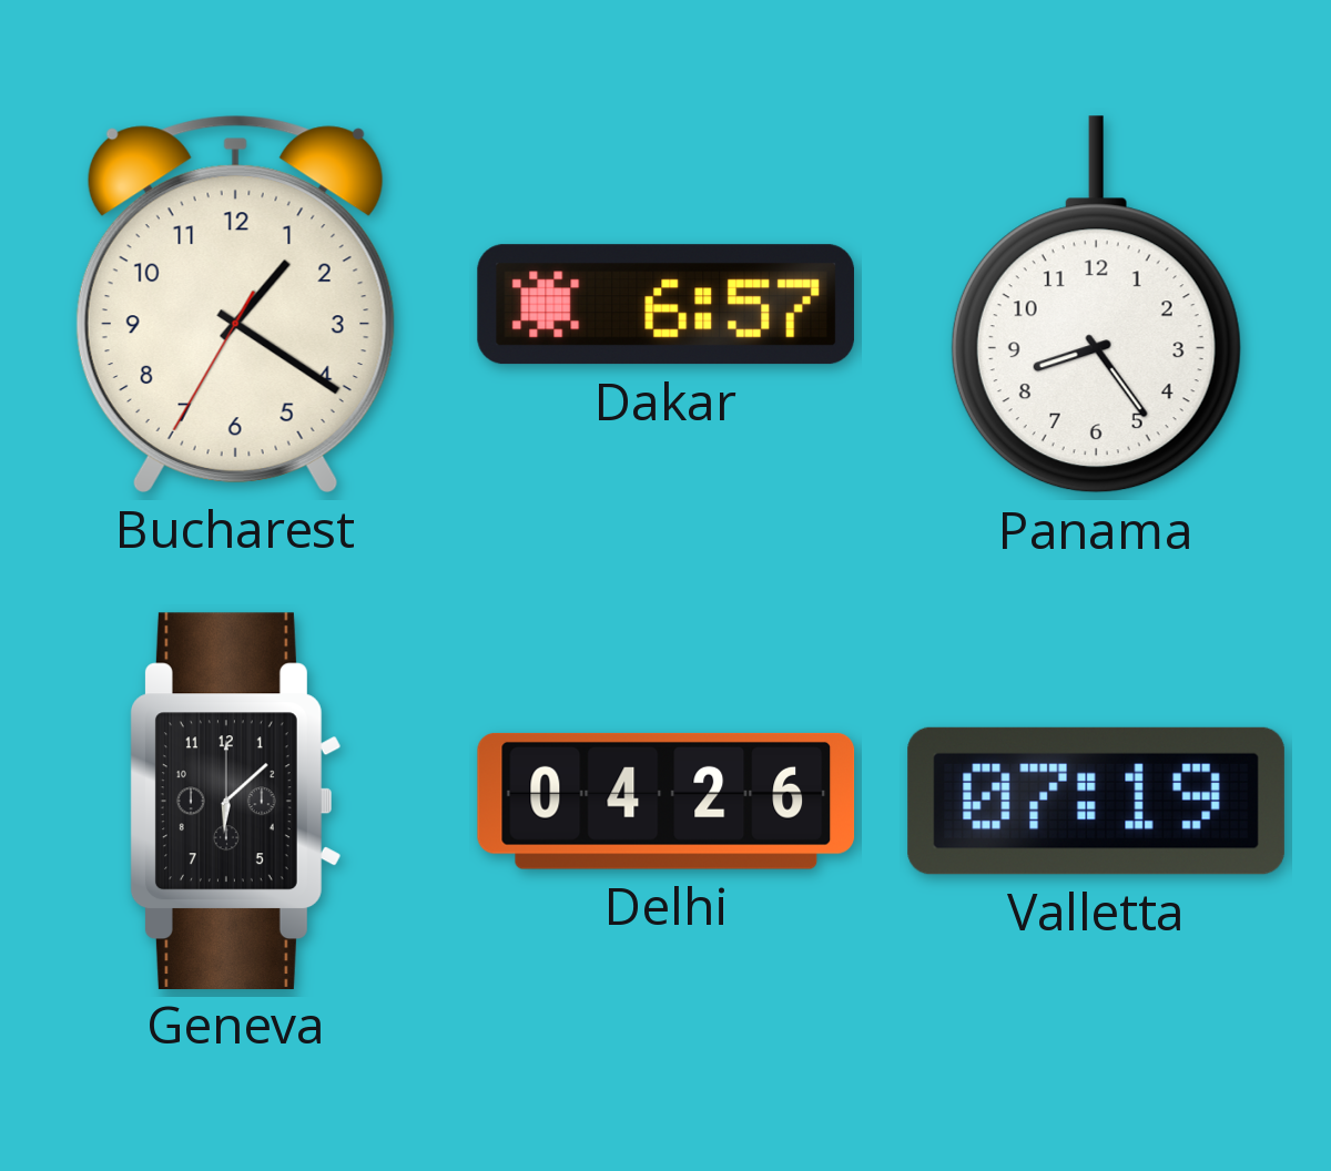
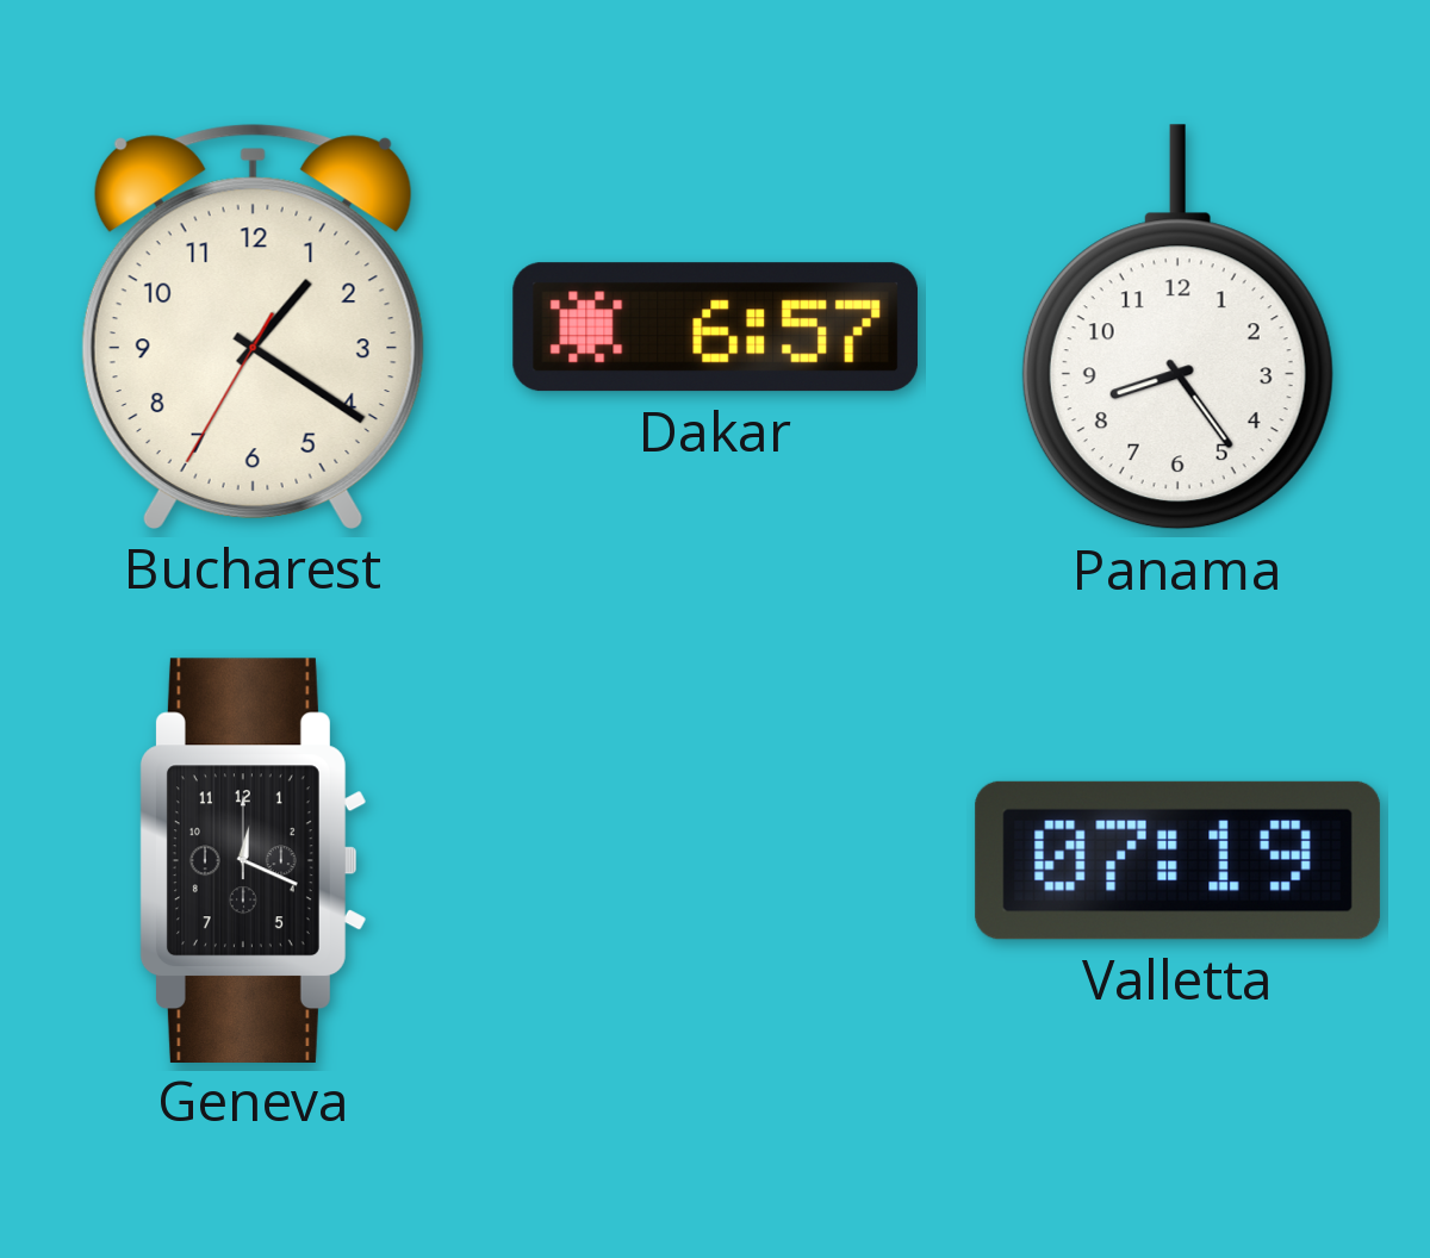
Geneva: 6:08 -> 12:19 (253, 860)
Delhi: 04:26 -> none (667, 801)
